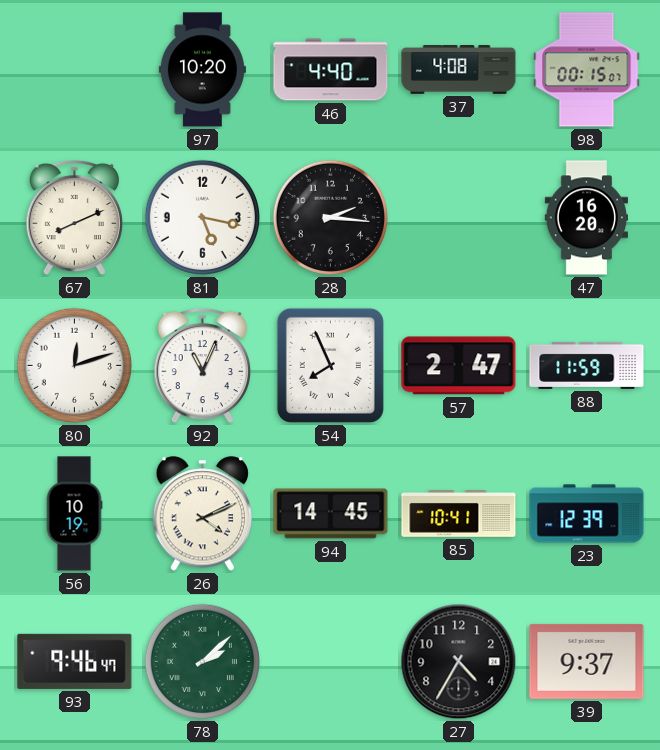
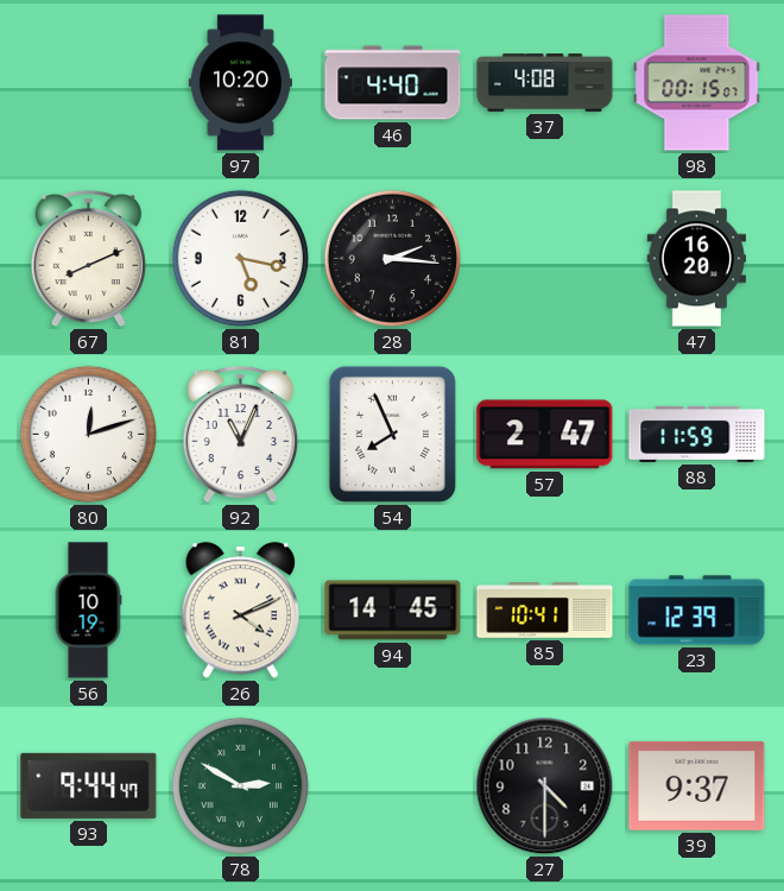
93: 9:46 -> 9:44 (89, 785)
78: 2:08 -> 2:50 (240, 785)
27: 4:35 -> 4:30 (545, 786)
